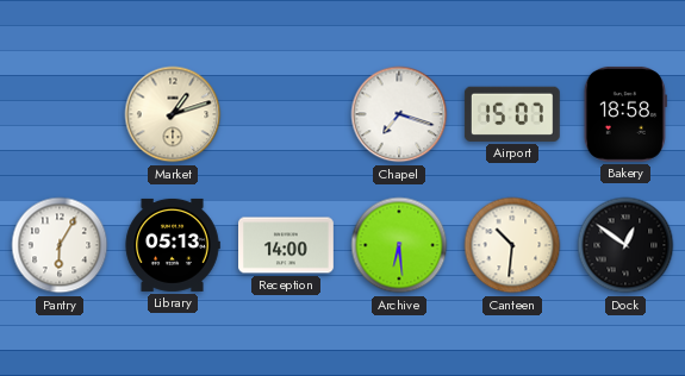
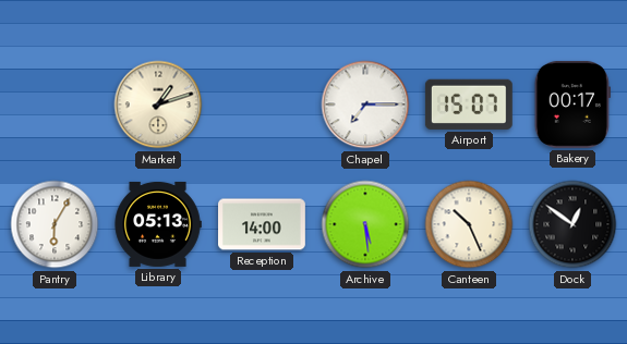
Chapel: 7:18 -> 7:15 (365, 105)
Bakery: 18:58 -> 00:17 (572, 105)
Archive: 6:29 -> 5:29 (365, 224)
Canteen: 10:31 -> 10:26 (469, 224)
